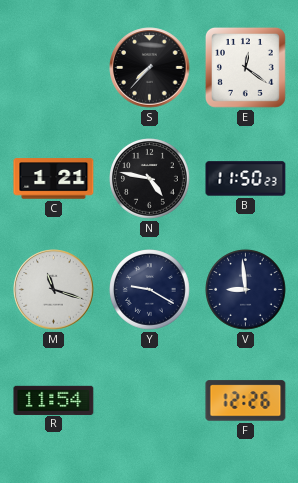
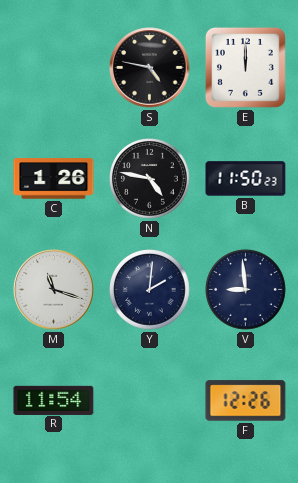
S: 7:37 -> 4:47 (150, 68)
E: 12:21 -> 12:00 (245, 67)
C: 1:21 -> 1:26 (54, 179)
Y: 9:20 -> 2:01 (150, 290)
